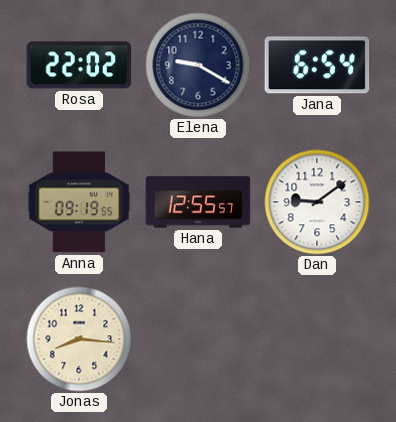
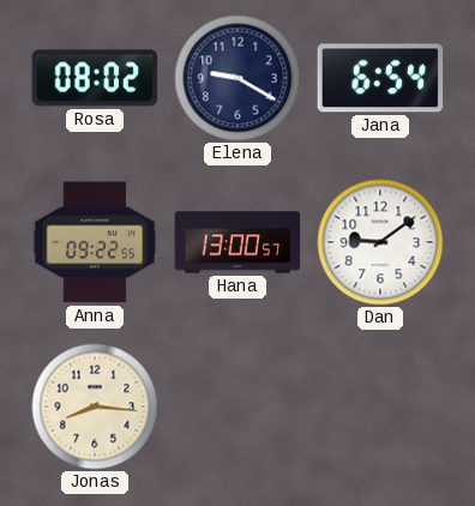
Rosa: 22:02 -> 08:02 (95, 78)
Anna: 09:19 -> 09:22 (95, 242)
Hana: 12:55 -> 13:00 (237, 242)
